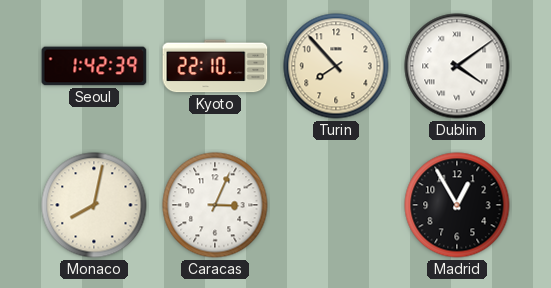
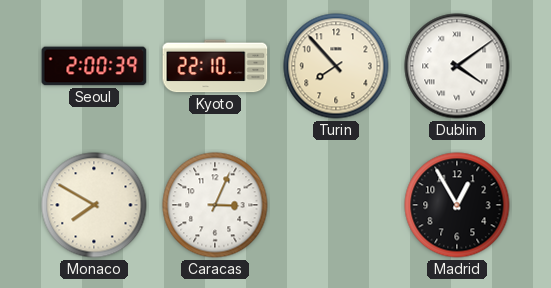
Seoul: 1:42 -> 2:00 (94, 66)
Monaco: 8:02 -> 7:50 (94, 205)
